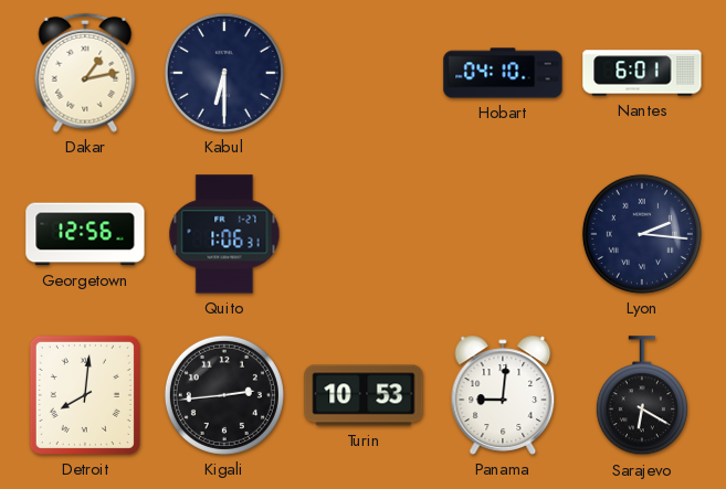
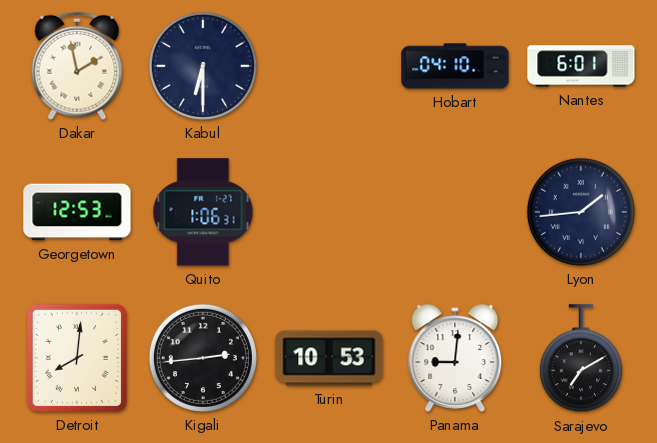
Dakar: 1:13 -> 1:58 (77, 66)
Georgetown: 12:56 -> 12:53 (77, 212)
Lyon: 2:16 -> 1:44 (581, 212)
Sarajevo: 6:20 -> 7:10 (581, 359)
